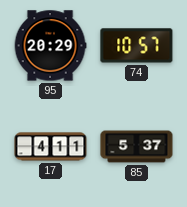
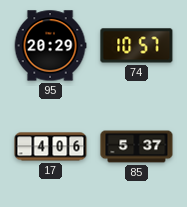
17: 4:11 -> 4:06 (51, 147)
